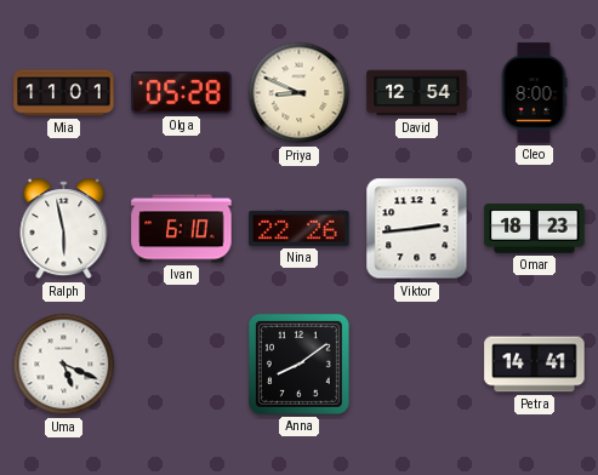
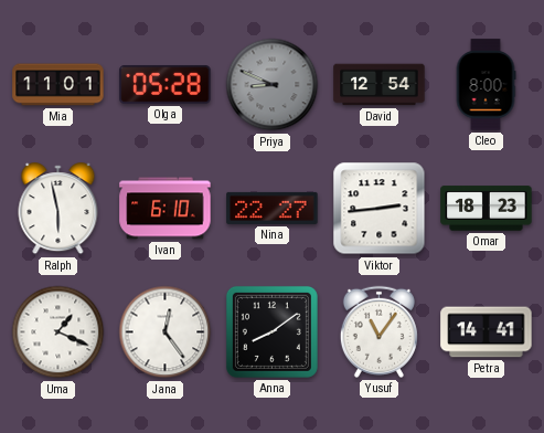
Priya dial: cream -> grey (273, 85)
Nina: 22:26 -> 22:27 (273, 208)
Uma: 5:19 -> 1:19 (58, 332)
Jana: none -> 12:24 (166, 332)
Yusuf: none -> 11:06 (378, 331)
